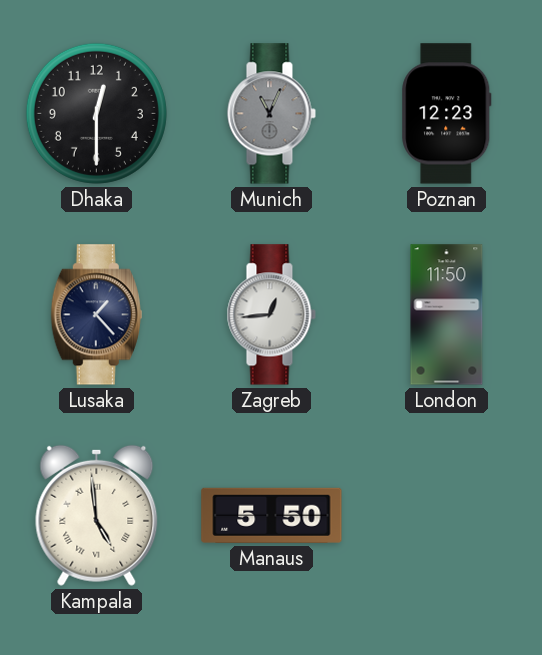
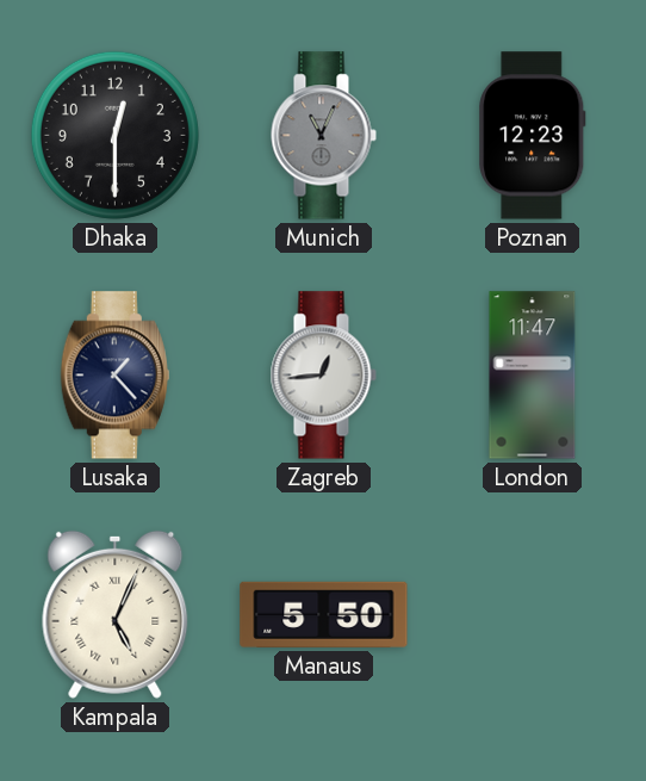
London: 11:50 -> 11:47 (533, 376)
Kampala: 4:59 -> 5:04 (116, 614)
